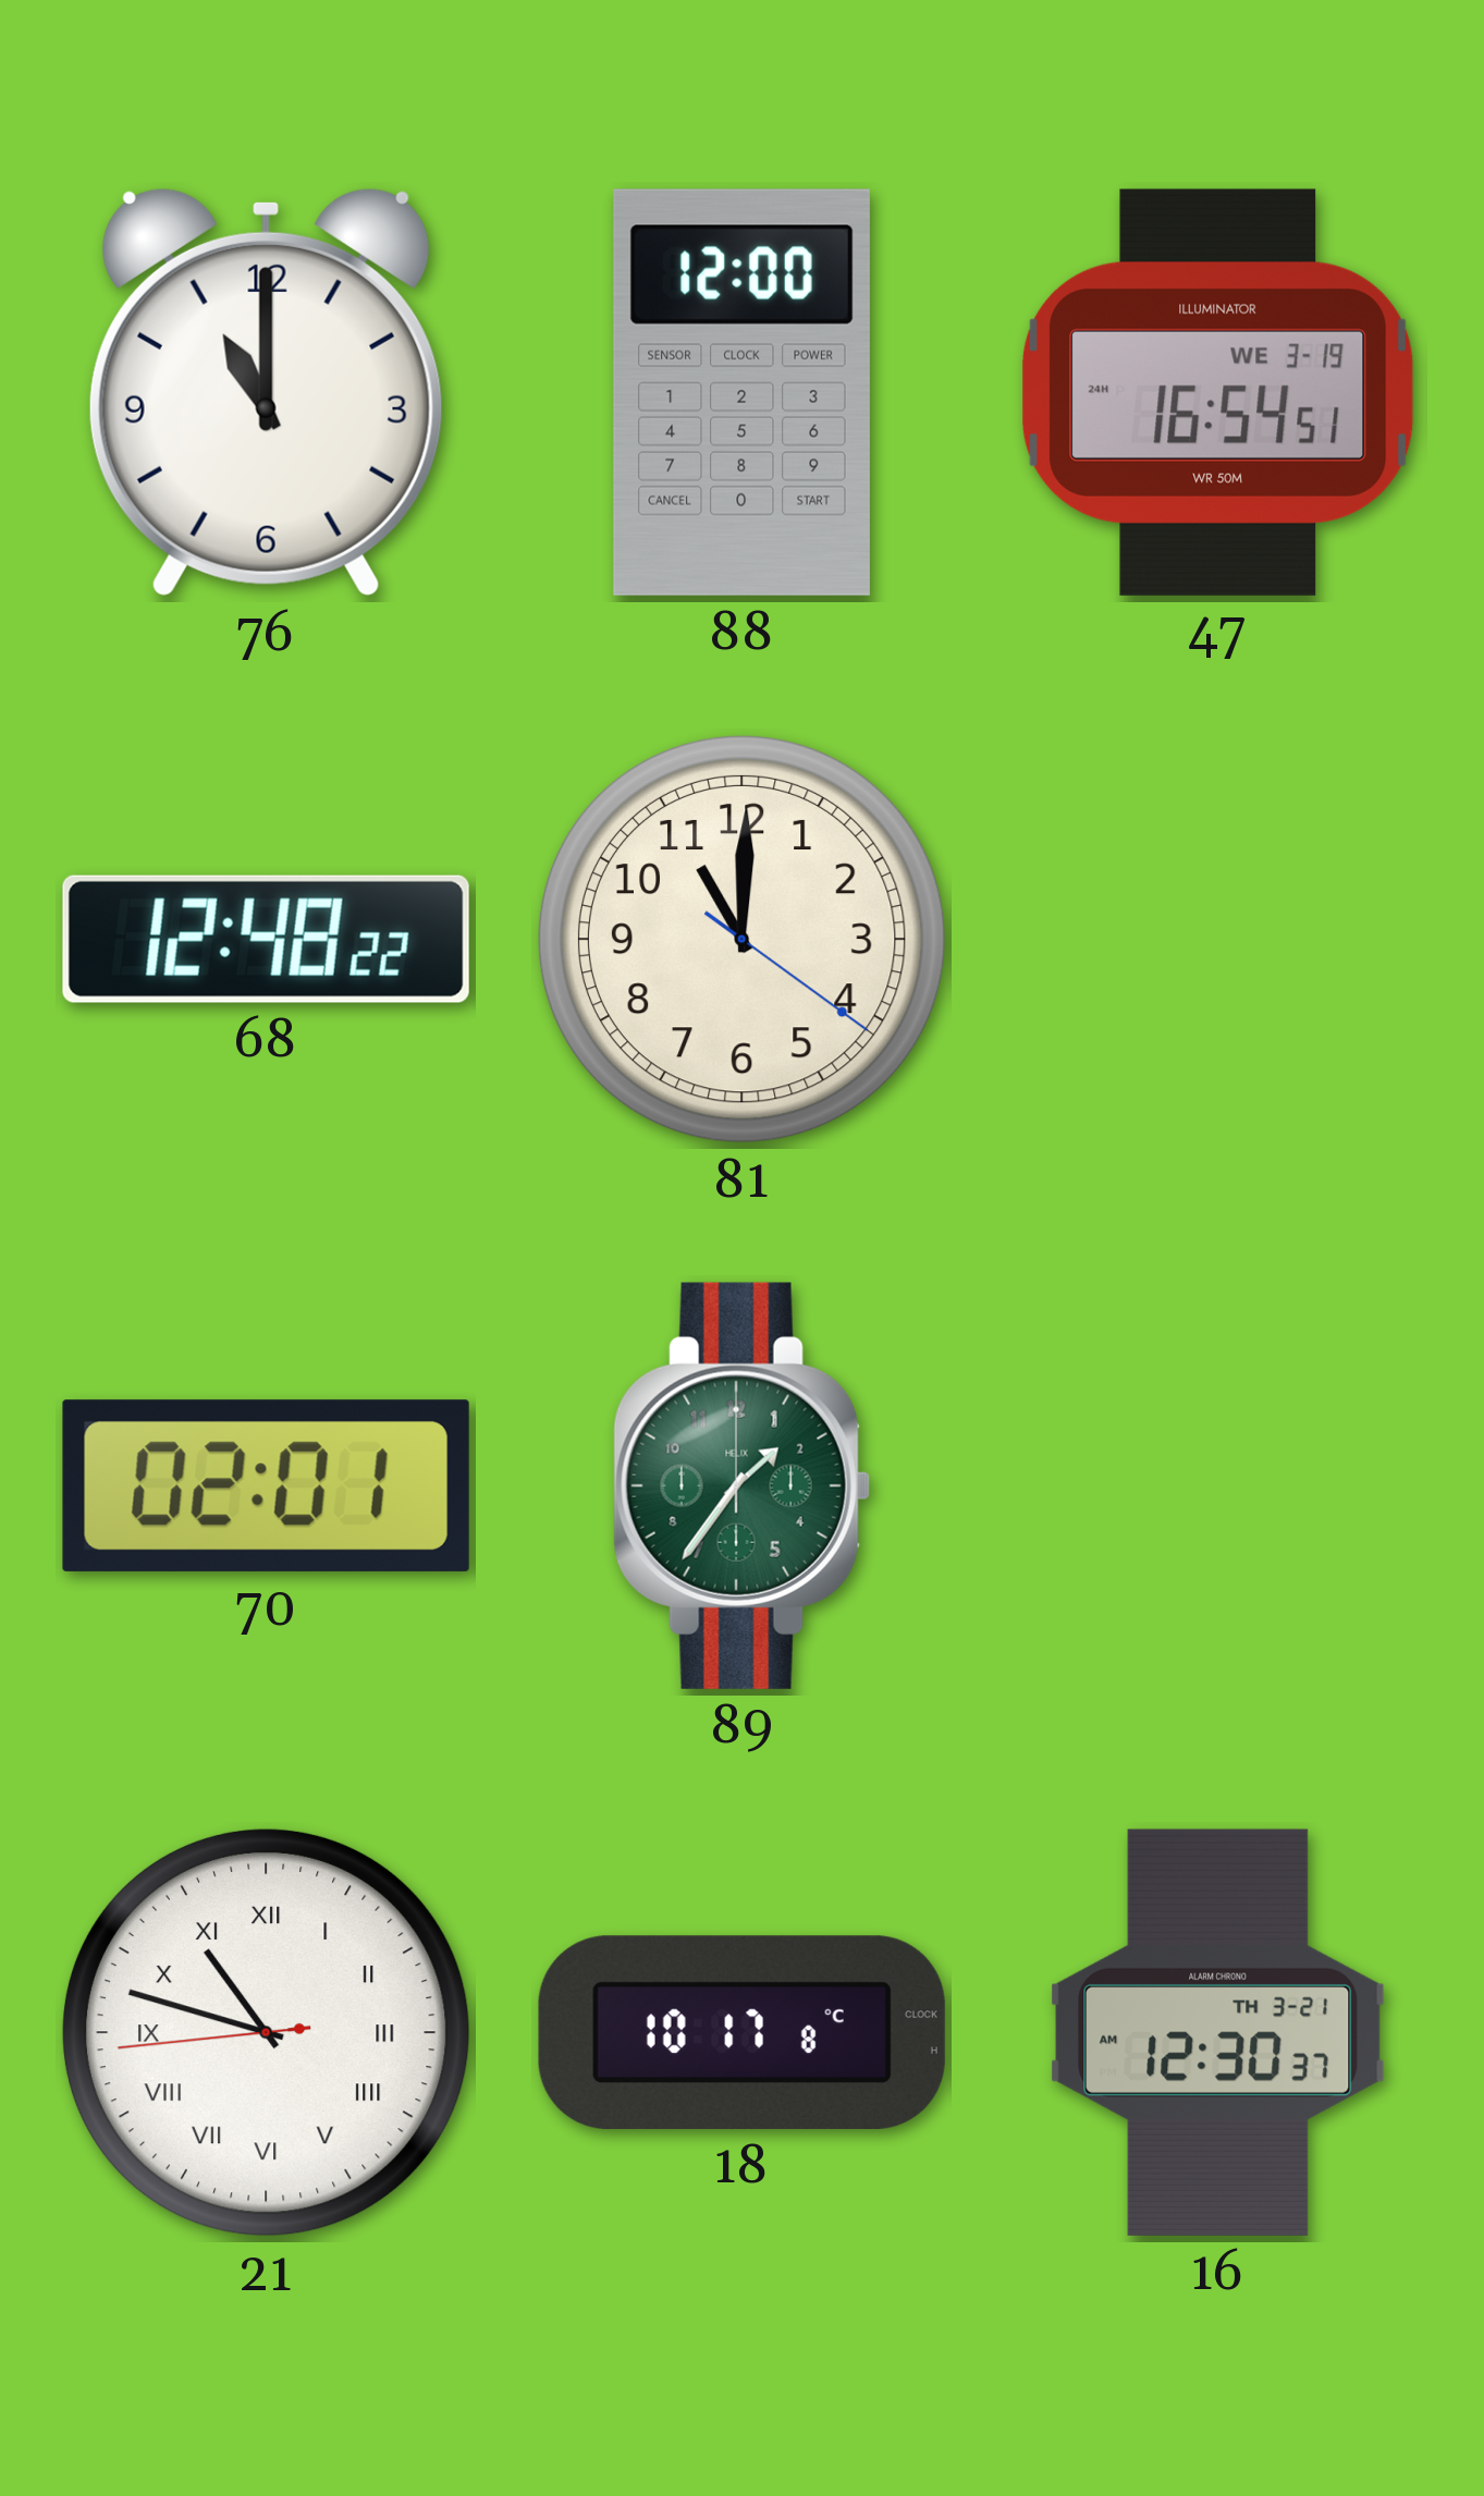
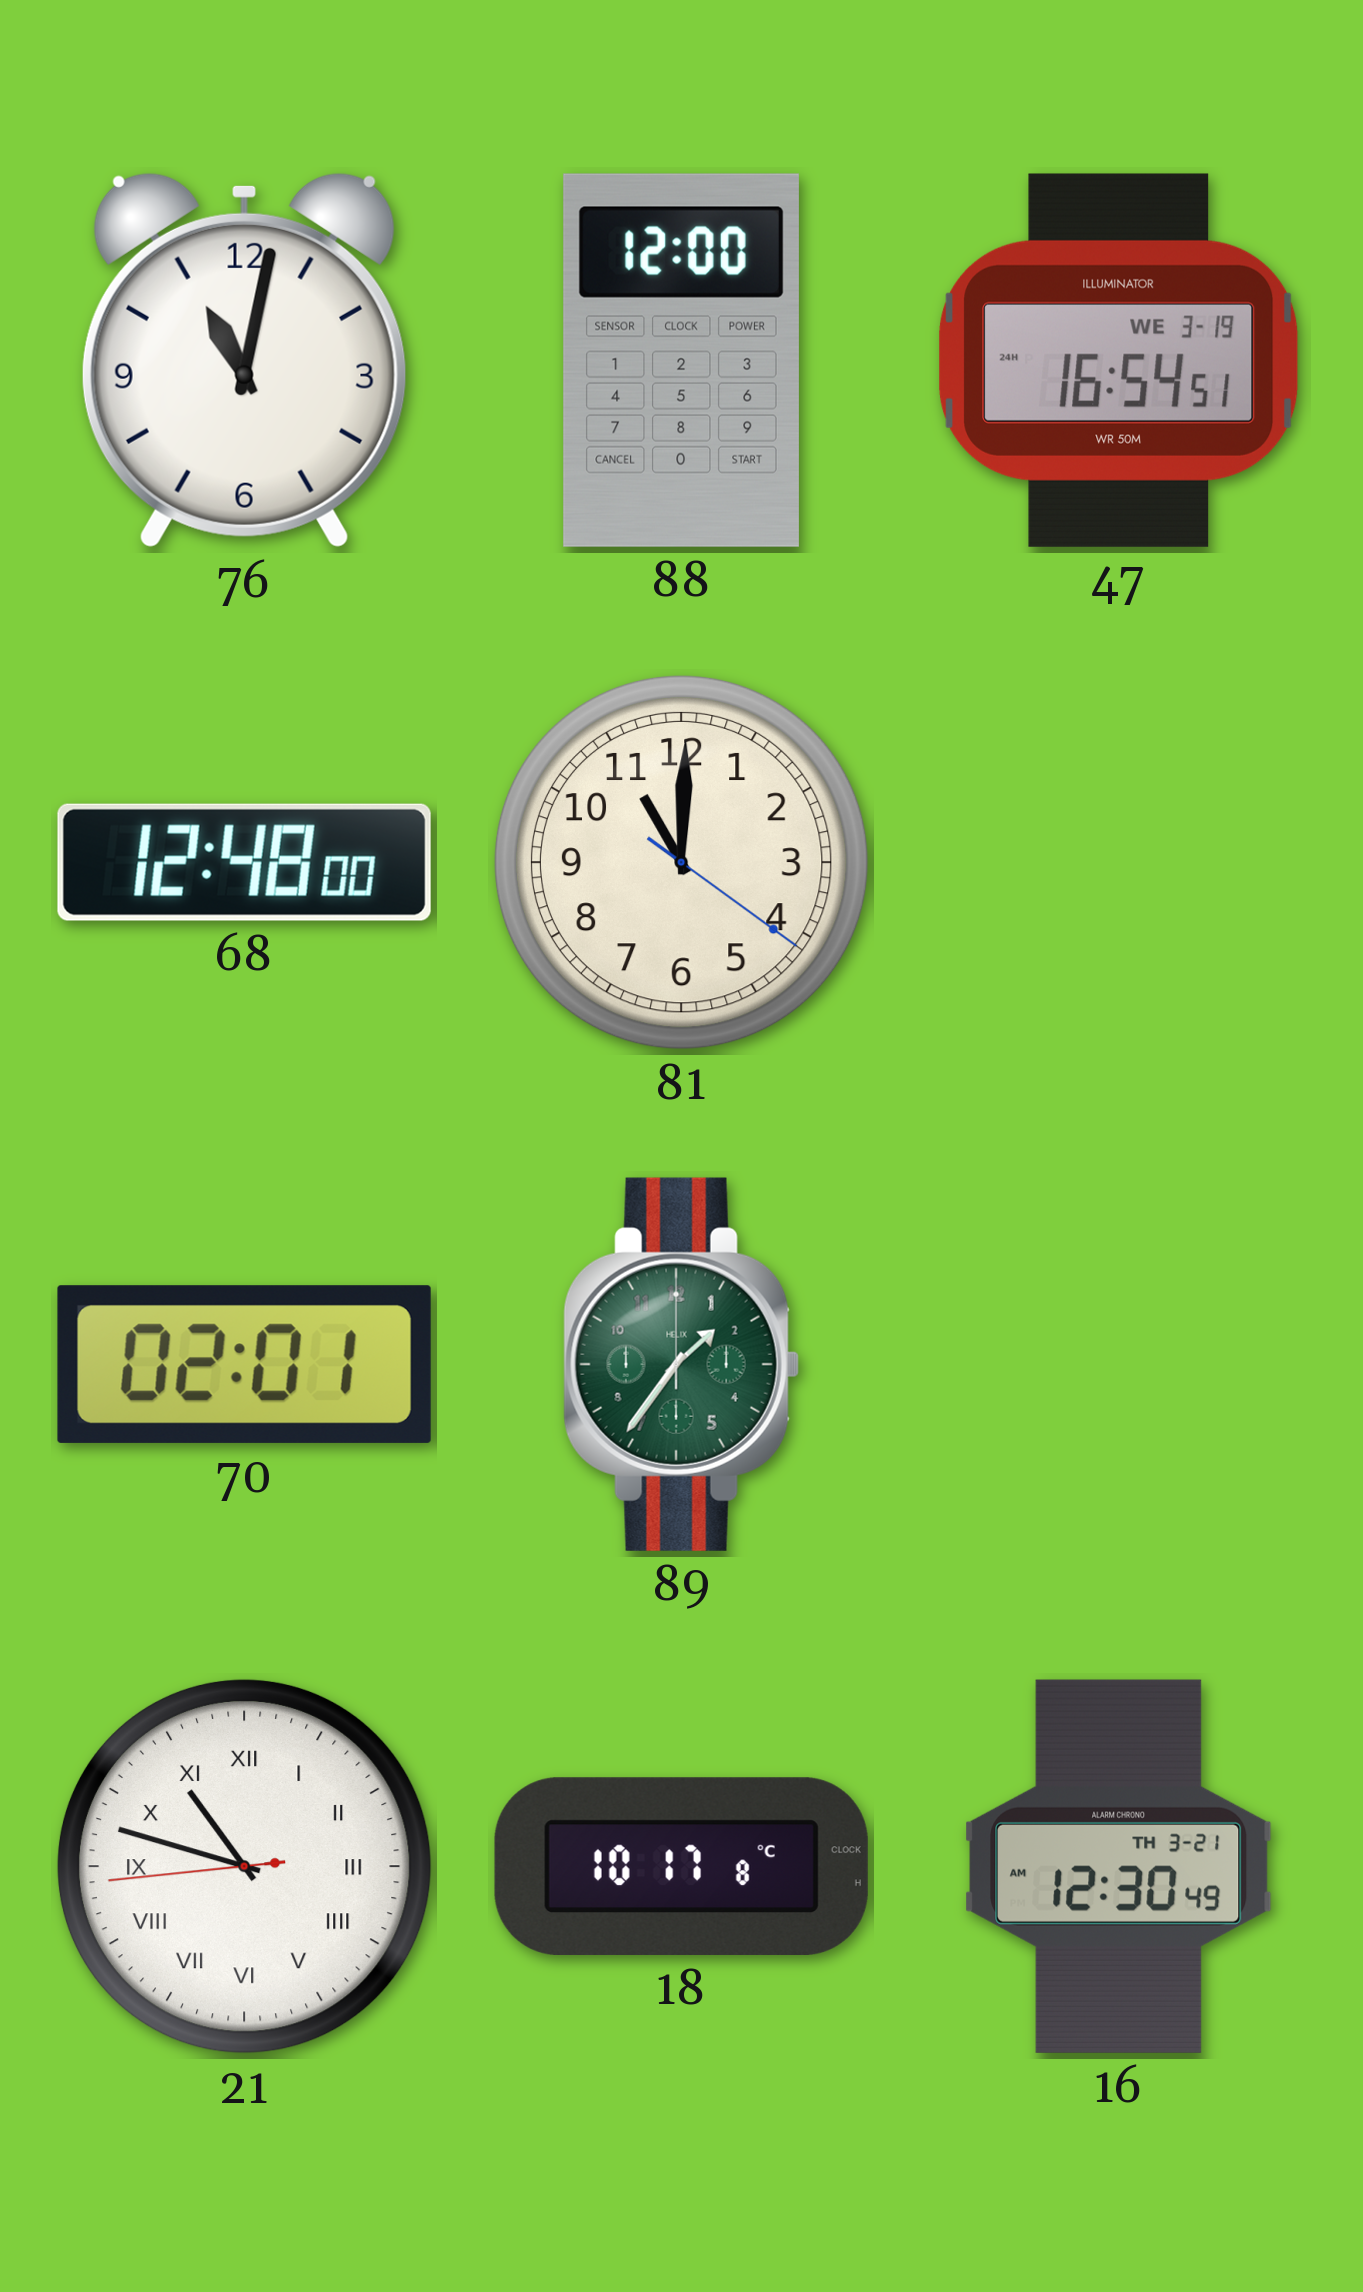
76: 11:00 -> 11:02 (244, 360)
68: 12:48:22 -> 12:48:00 (244, 862)
16: 12:30:37 AM -> 12:30:49 AM (1119, 1866)
